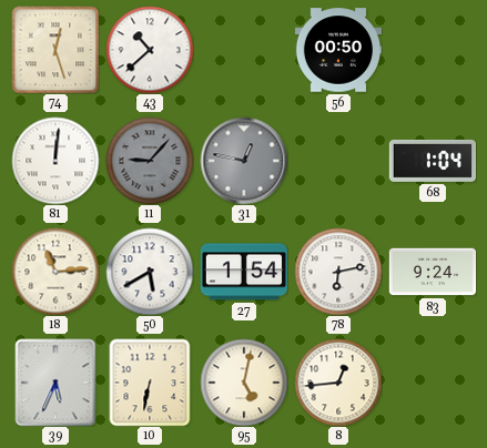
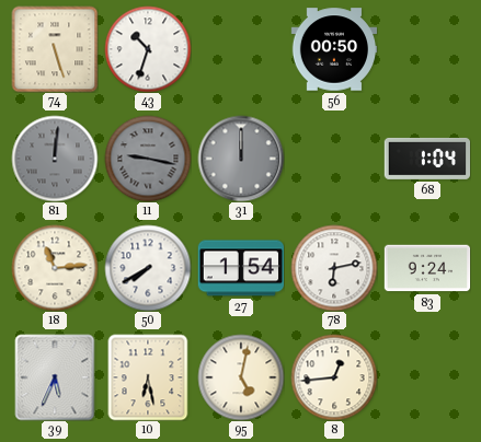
74: 12:27 -> 5:27 (55, 49)
43: 10:38 -> 10:33 (148, 49)
81 dial: white -> grey (55, 159)
11: 9:07 -> 9:17 (148, 159)
31: 12:47 -> 12:00 (241, 159)
50: 5:40 -> 7:40 (148, 268)
10: 6:32 -> 6:28 (148, 377)
